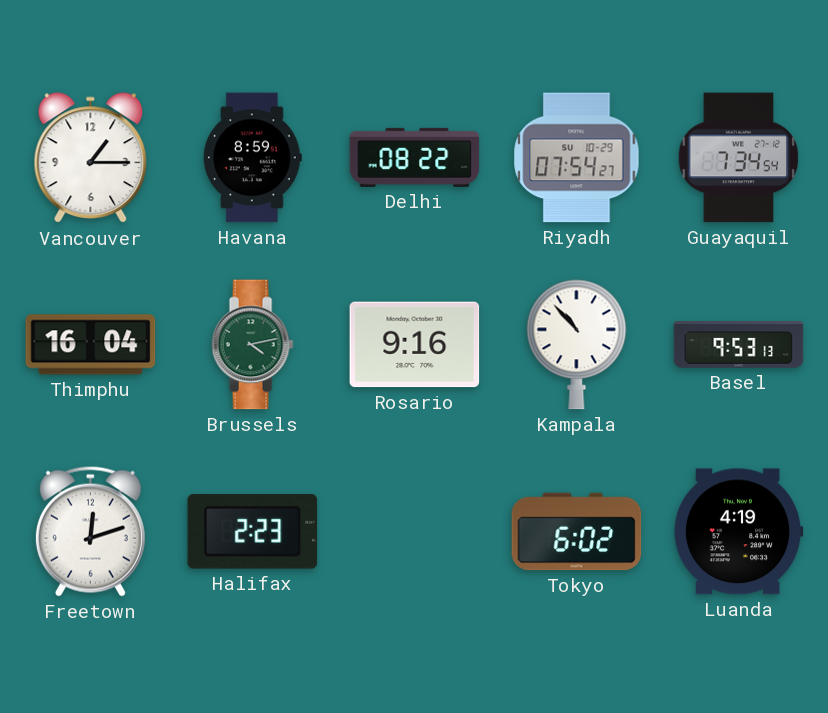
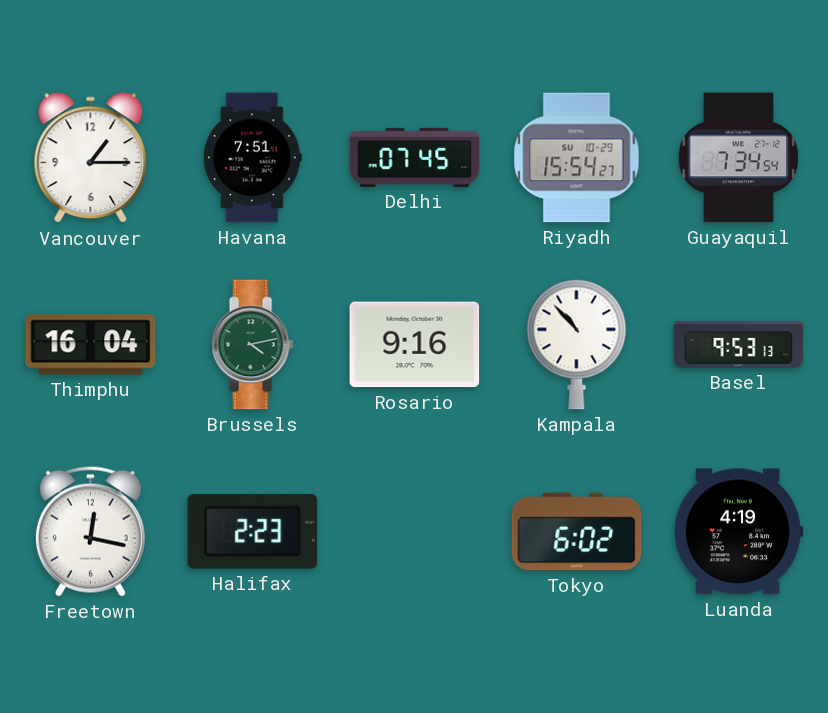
Havana: 8:59 -> 7:51 (253, 158)
Delhi: 08:22 -> 07:45 (415, 157)
Riyadh: 07:54 -> 15:54 (577, 158)
Freetown: 12:12 -> 12:17 (90, 531)
